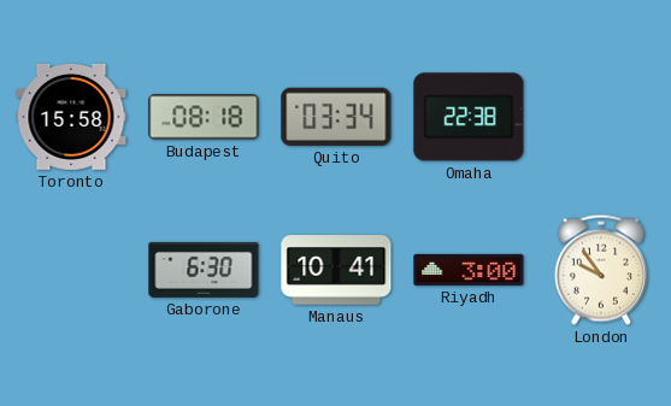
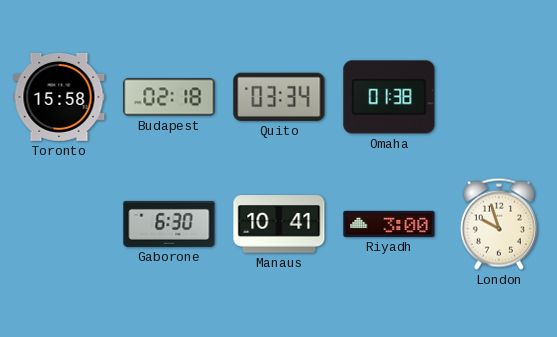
Budapest: 08:18 -> 02:18 (169, 97)
Omaha: 22:38 -> 01:38 (389, 97)
London: 9:54 -> 9:57 (499, 224)
